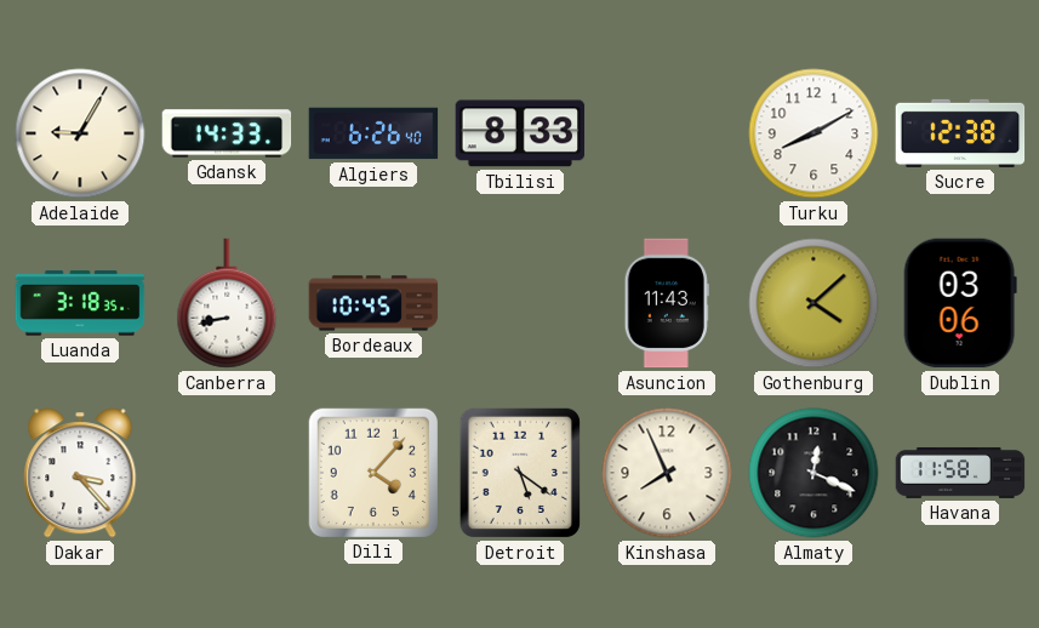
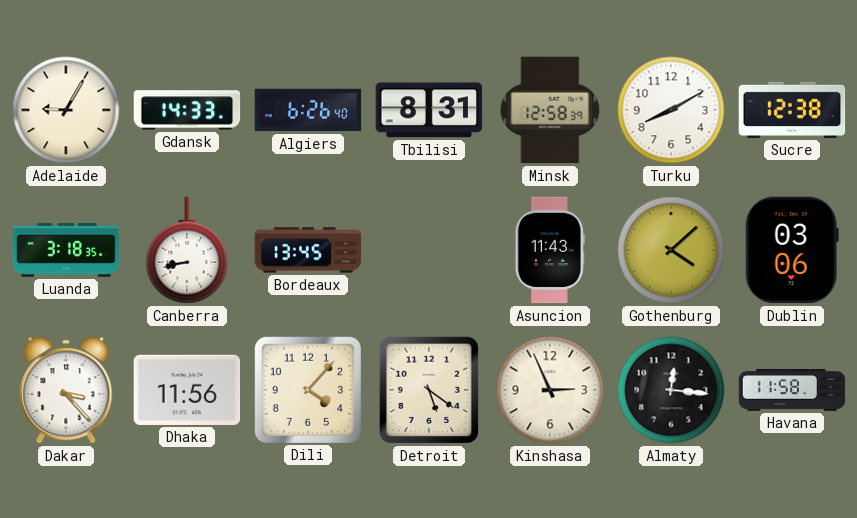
Tbilisi: 8:33 -> 8:31 (429, 110)
Minsk: none -> 12:58 (550, 110)
Bordeaux: 10:45 -> 13:45 (308, 250)
Dhaka: none -> 11:56 (187, 390)
Kinshasa: 7:56 -> 2:56 (550, 390)
Almaty: 12:19 -> 12:16 (671, 390)
